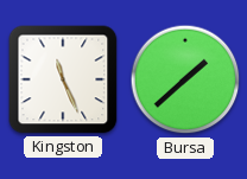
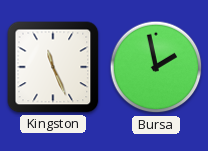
Bursa: 1:38 -> 1:58 (156, 67)
